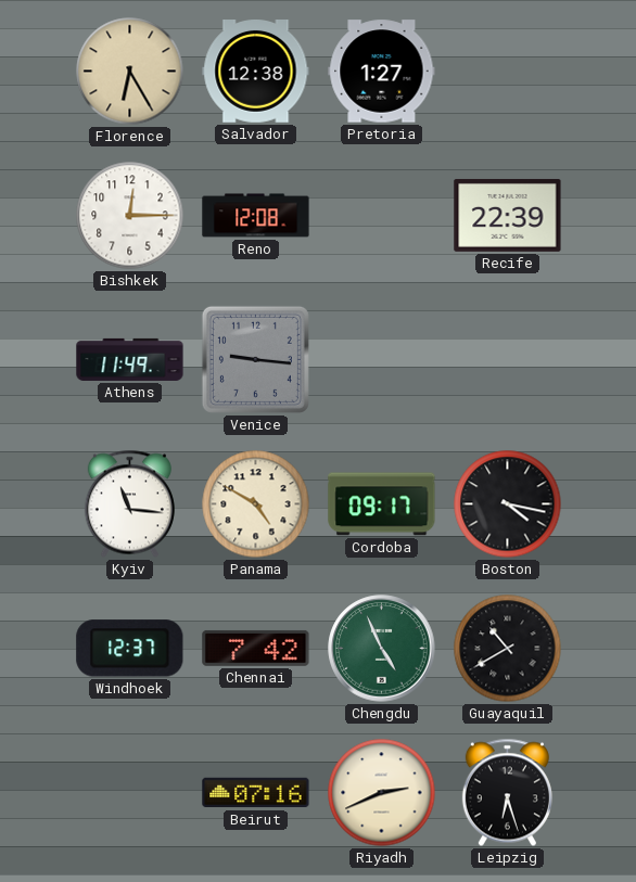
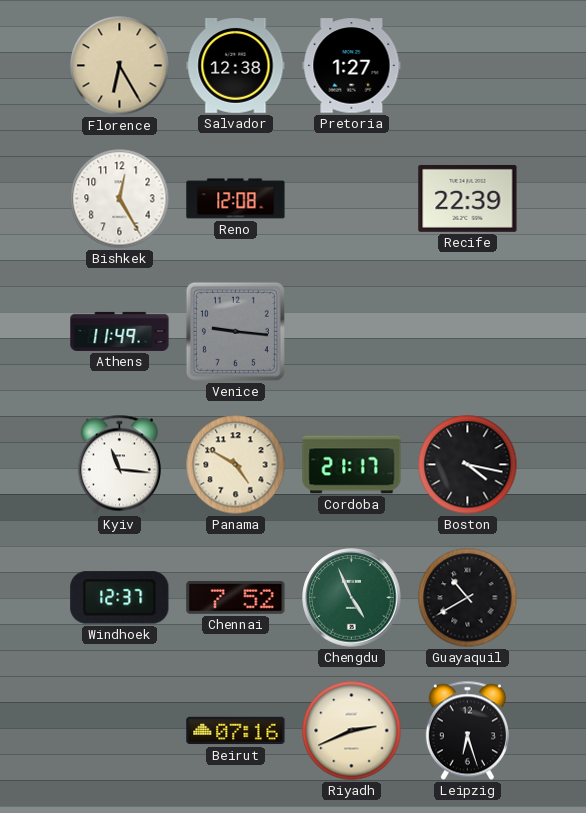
Bishkek: 12:15 -> 12:25 (120, 199)
Cordoba: 09:17 -> 21:17 (352, 465)
Chennai: 7:42 -> 7:52 (236, 597)
